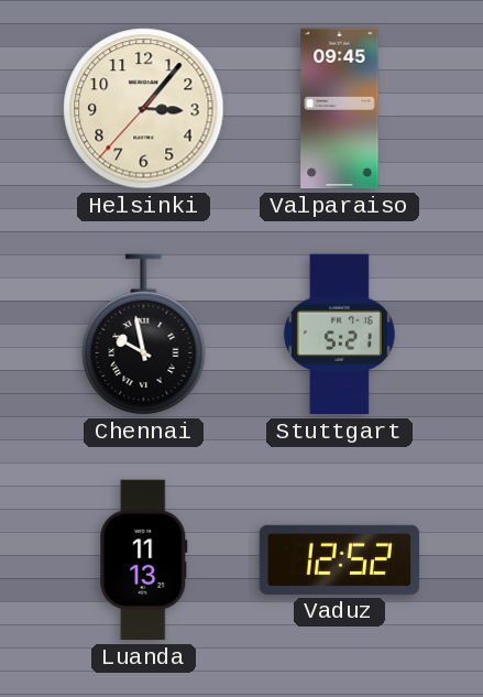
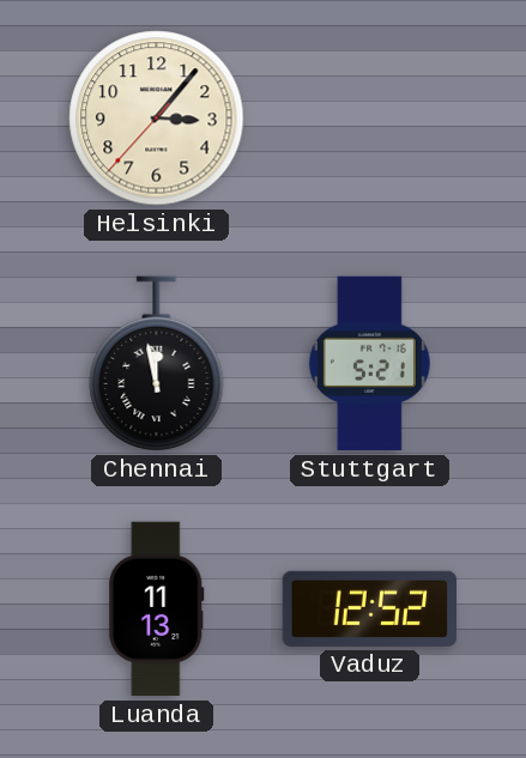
Valparaiso: 09:45 -> none (340, 109)
Chennai: 9:58 -> 11:58 (157, 364)
